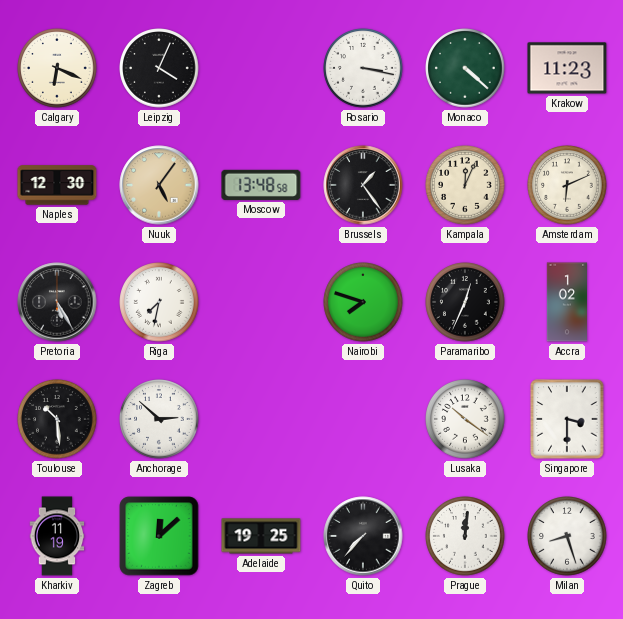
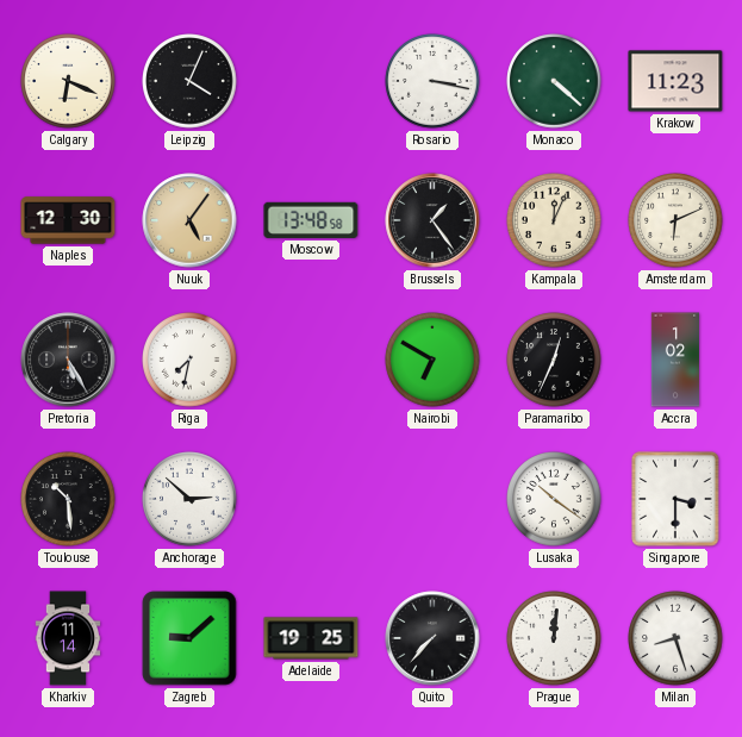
Nairobi: 7:48 -> 6:50 (432, 360)
Kharkiv: 11:19 -> 11:14 (68, 638)
Zagreb: 12:08 -> 9:08 (189, 638)
